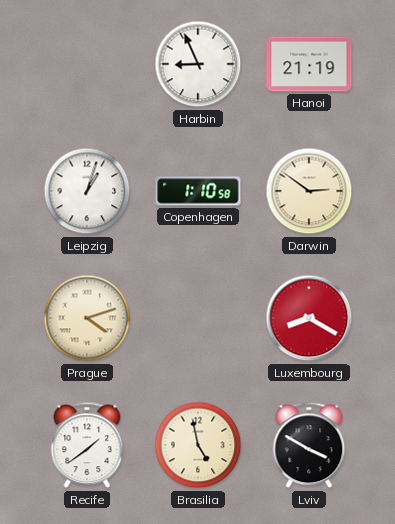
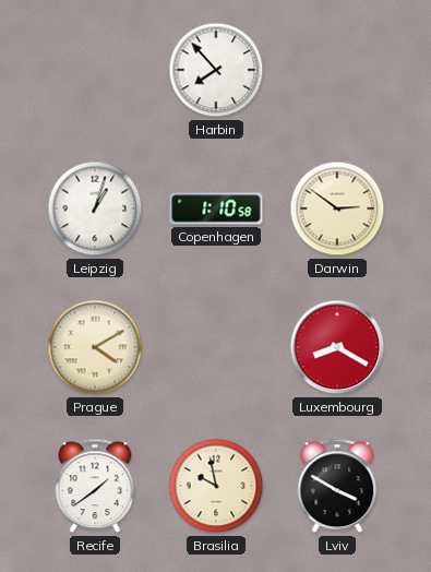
Harbin: 8:56 -> 7:53 (216, 70)
Hanoi: 21:19 -> none (309, 64)
Prague: 4:12 -> 4:10 (95, 347)
Brasilia: 4:58 -> 9:58 (216, 486)
